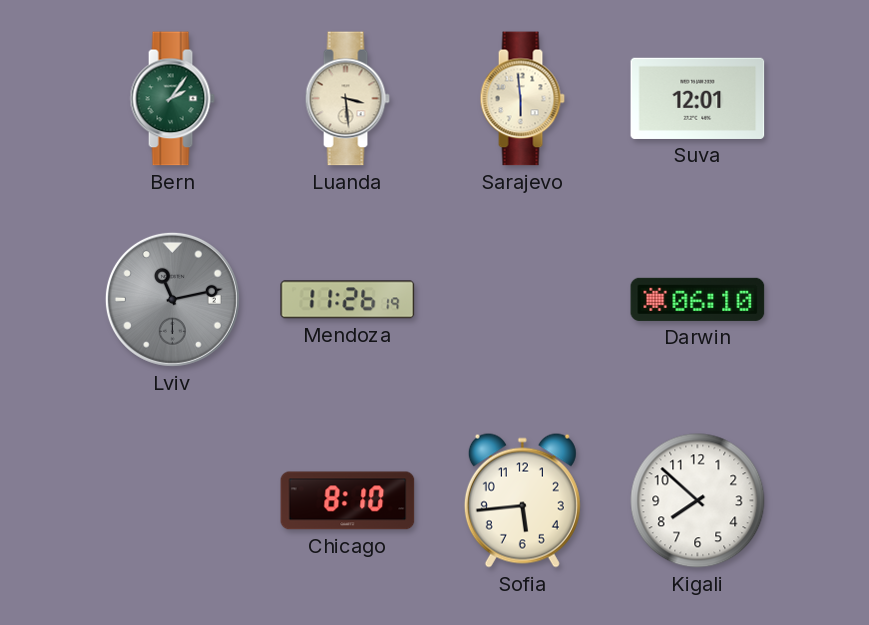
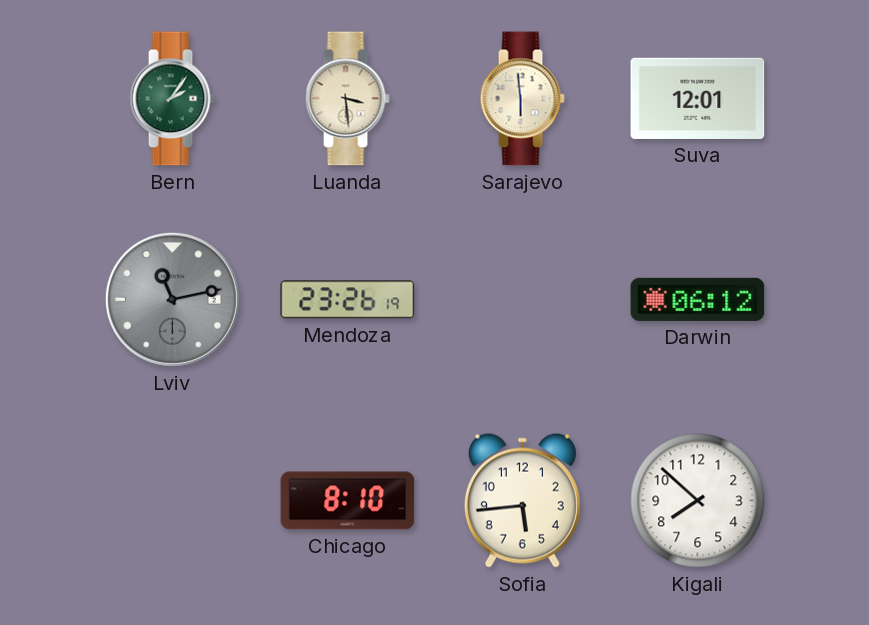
Mendoza: 11:26 -> 23:26 (348, 300)
Darwin: 06:10 -> 06:12 (698, 299)
